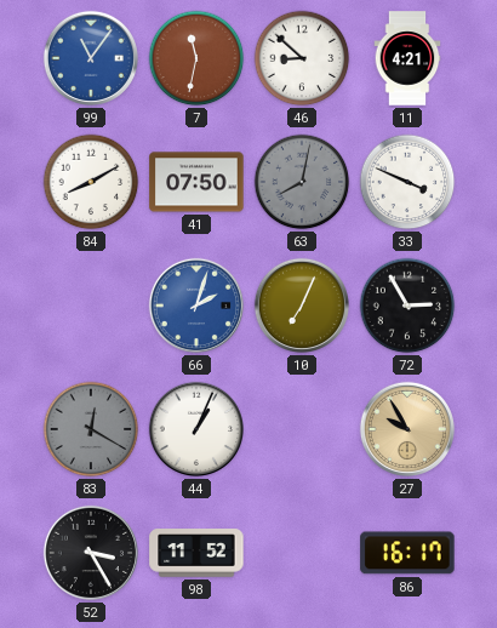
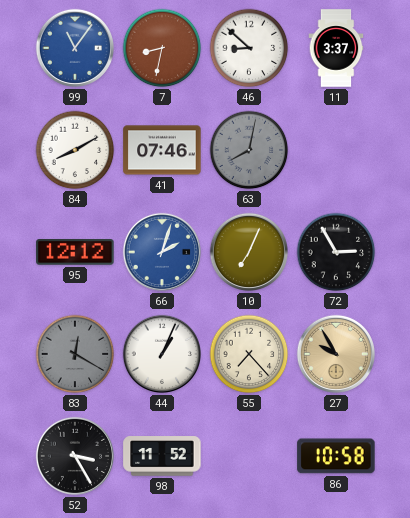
7: 11:32 -> 8:32 (162, 48)
11: 4:21 -> 3:37 (336, 48)
41: 07:50 -> 07:46 (162, 150)
33: 3:49 -> none (407, 182)
95: none -> 12:12 (75, 252)
55: none -> 7:23 (249, 354)
86: 16:17 -> 10:58 (336, 456)
